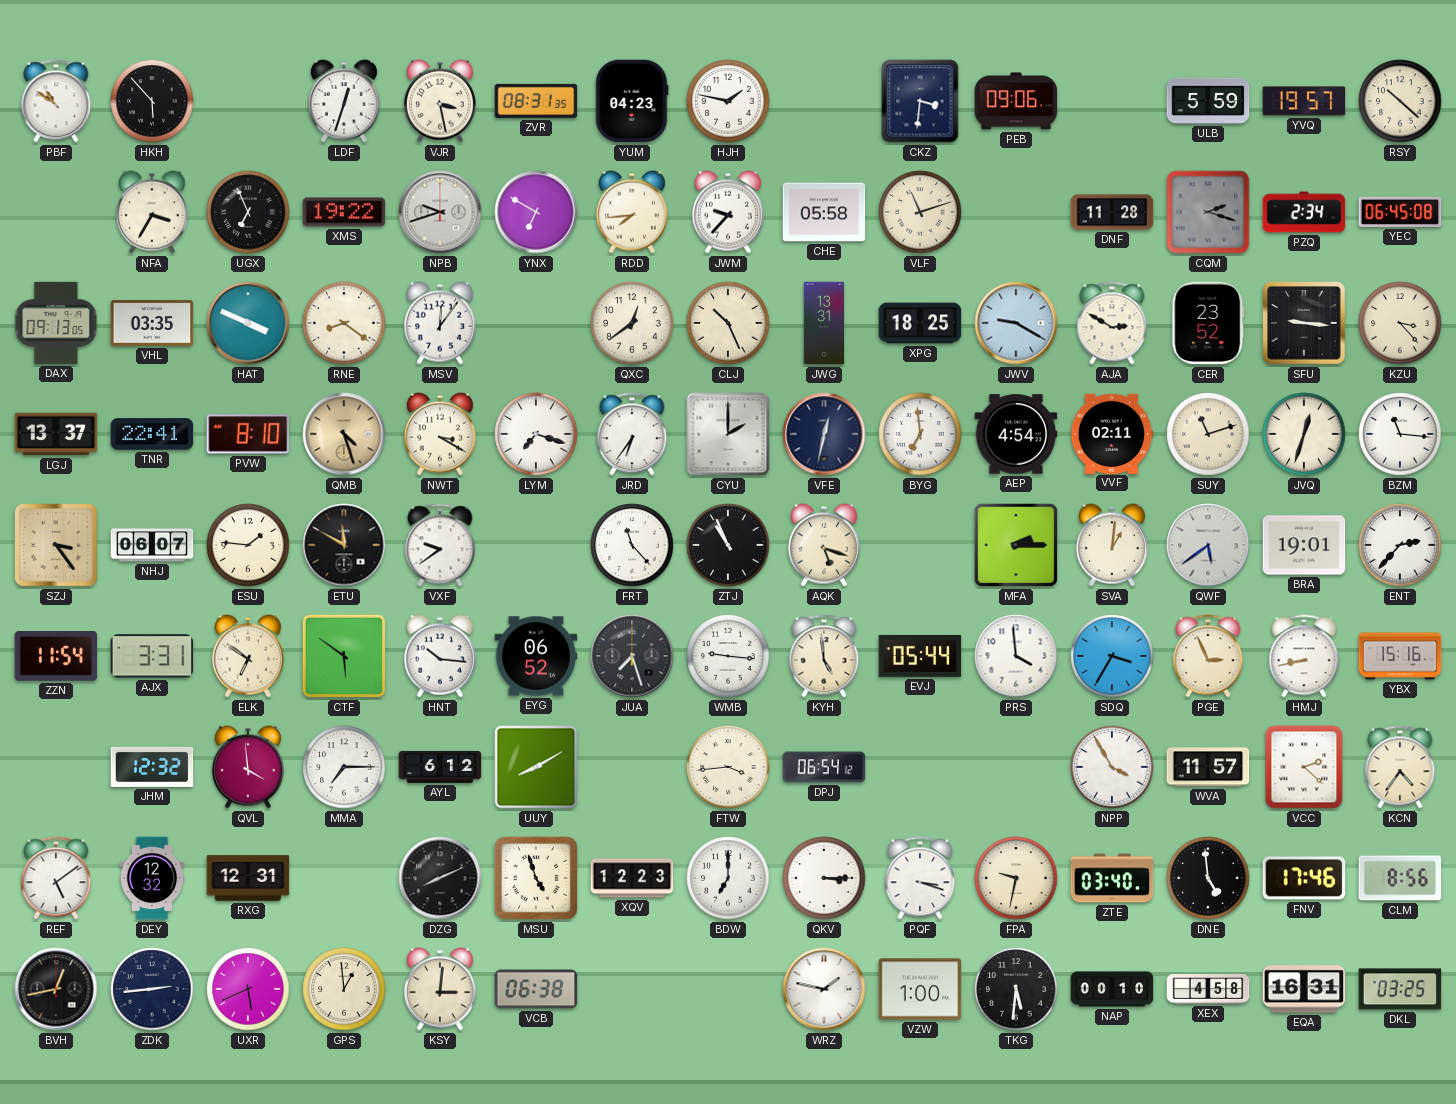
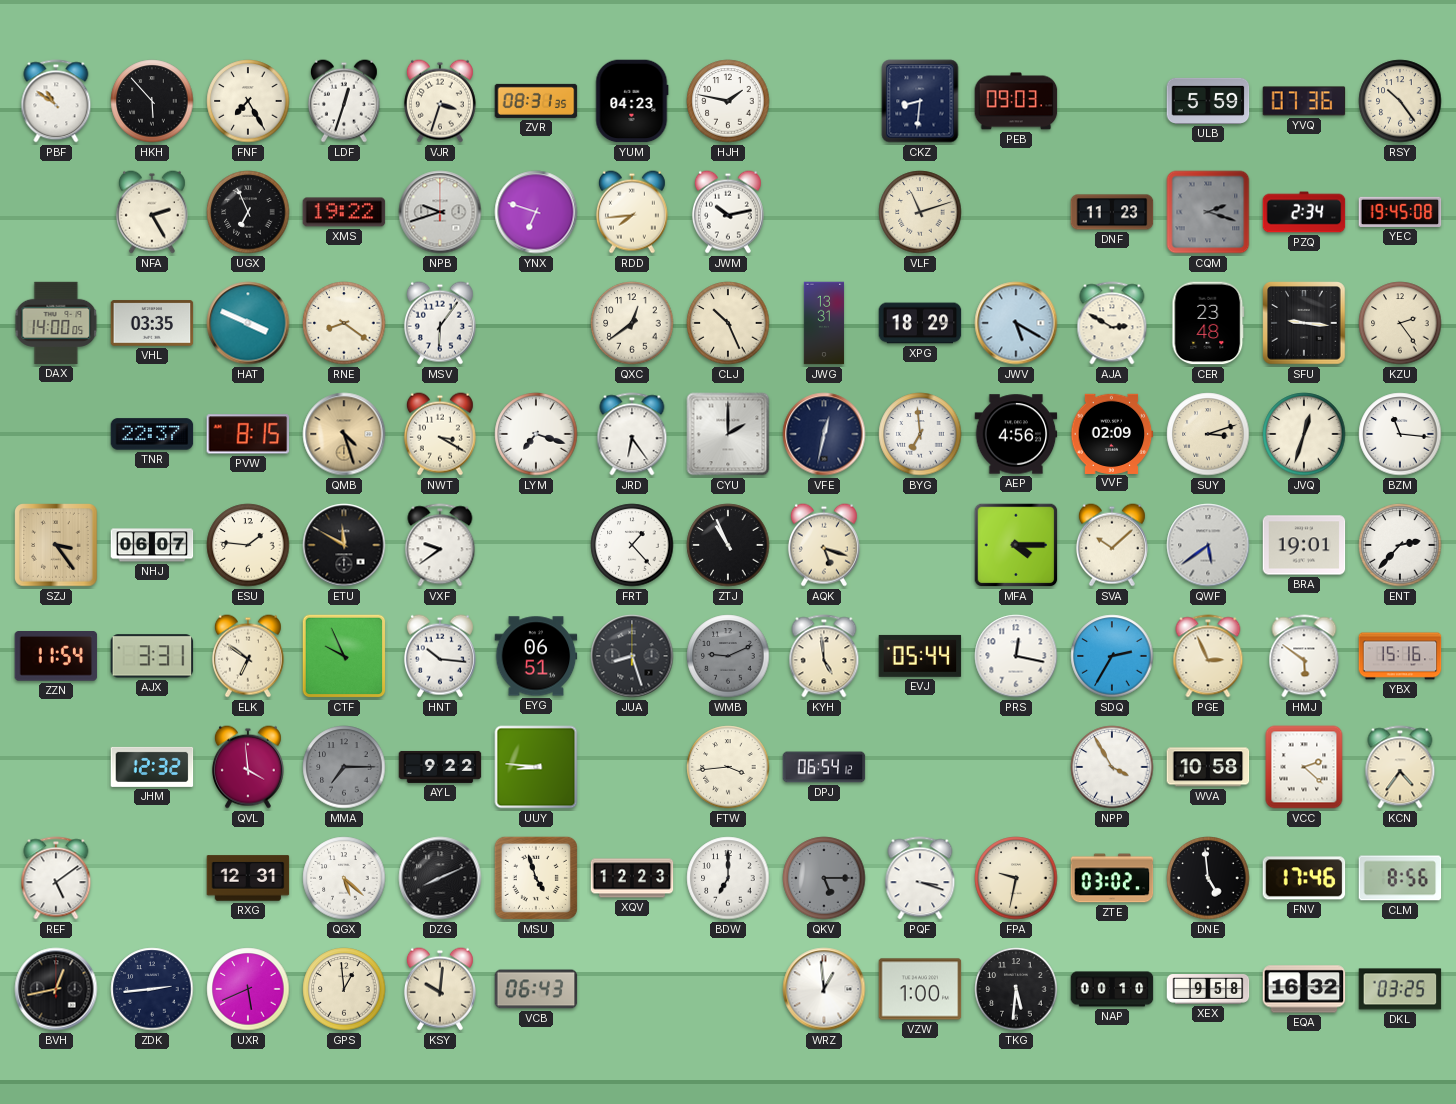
FNF: none -> 7:25 (248, 101)
VJR: 3:28 -> 3:33 (440, 101)
CKZ: 3:31 -> 8:31 (920, 101)
PEB: 09:06 -> 09:03 (1016, 101)
YVQ: 19:57 -> 07:36 (1304, 101)
RSY: 10:22 -> 10:24 (1400, 101)
NFA: 3:35 -> 2:25 (152, 212)
YNX: 6:50 -> 6:48 (536, 212)
JWM: 9:37 -> 10:13 (728, 212)
CHE: 05:58 -> none (824, 212)
DNF: 11:28 -> 11:23 (1112, 212)
YEC: 06:45 -> 19:45 (1400, 212)
DAX: 09:13 -> 14:00 (56, 323)
MSV: 12:06 -> 6:06 (440, 323)
XPG: 18:25 -> 18:29 (920, 323)
JWV: 9:20 -> 5:20 (1016, 323)
CER: 23:52 -> 23:48 (1208, 323)
KZU: 3:23 -> 2:24 (1400, 323)
LGJ: 13:37 -> none (56, 434)
TNR: 22:41 -> 22:37 (152, 434)
PVW: 8:10 -> 8:15 (248, 434)
JRD: 6:36 -> 6:24 (632, 434)
AEP: 4:54 -> 4:56 (1016, 434)
VVF: 02:11 -> 02:09 (1112, 433)
SUY: 11:12 -> 3:12 (1208, 434)
FRT: 11:23 -> 1:23 (632, 545)
MFA: 2:15 -> 4:15 (1016, 545)
SVA: 1:01 -> 10:08 (1112, 545)
CTF: 5:51 -> 9:56 (344, 656)
EYG: 06:52 -> 06:51 (536, 656)
JUA: 7:27 -> 8:27 (632, 656)
WMB: 9:16 -> 9:11 (728, 656)
WMB dial: white -> grey (728, 656)
PRS: 3:59 -> 12:17 (1016, 656)
SDQ: 3:35 -> 2:35 (1112, 656)
HMJ: 8:43 -> 5:51 (1304, 656)
MMA dial: white -> grey (344, 767)
AYL: 6:12 -> 9:22 (440, 767)
UUY: 8:10 -> 8:46 (536, 767)
WVA: 11:57 -> 10:58 (1208, 767)
DEY: 12:32 -> none (152, 878)
QGX: none -> 5:22 (344, 878)
QKV: 3:15 -> 5:15 (824, 878)
QKV dial: white -> grey (824, 878)
ZTE: 03:40 -> 03:02 (1112, 878)
KSY: 3:01 -> 10:01 (440, 989)
VCB: 06:38 -> 06:43 (536, 989)
WRZ: 1:47 -> 12:59 (824, 989)
XEX: 4:58 -> 9:58 (1208, 990)
EQA: 16:31 -> 16:32 (1304, 989)
